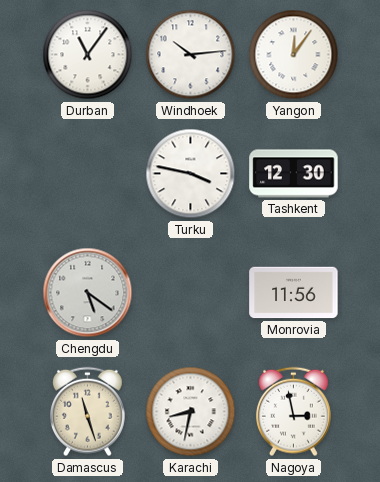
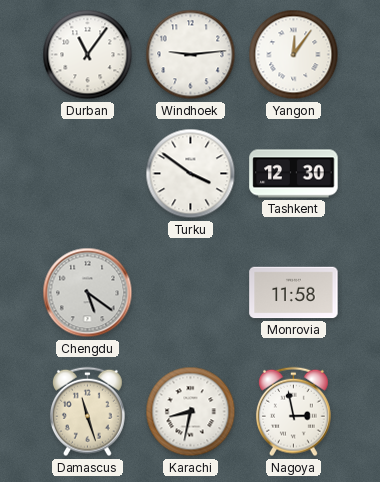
Windhoek: 10:14 -> 9:14 (191, 55)
Turku: 3:47 -> 3:51 (191, 174)
Monrovia: 11:56 -> 11:58 (294, 293)
